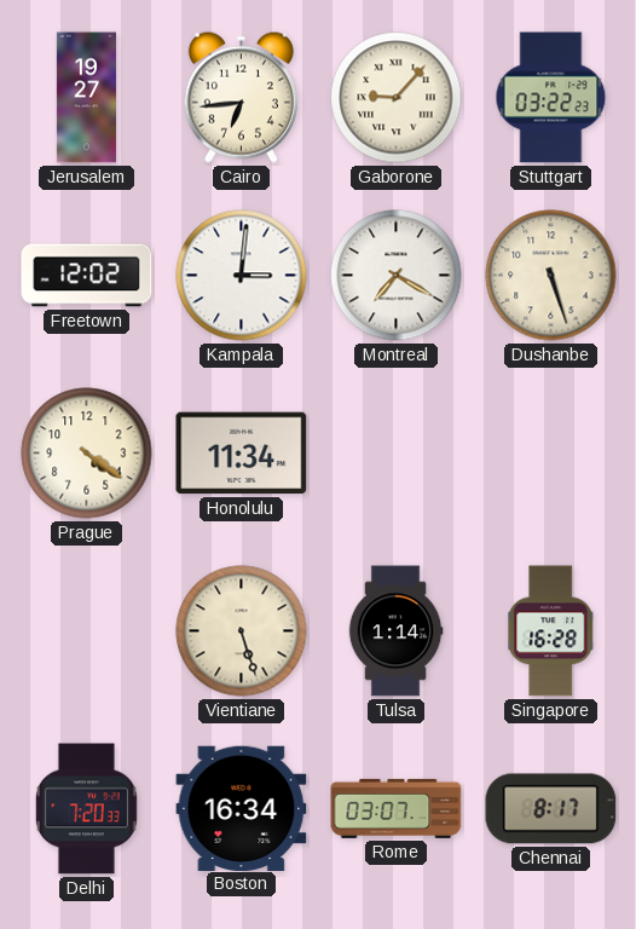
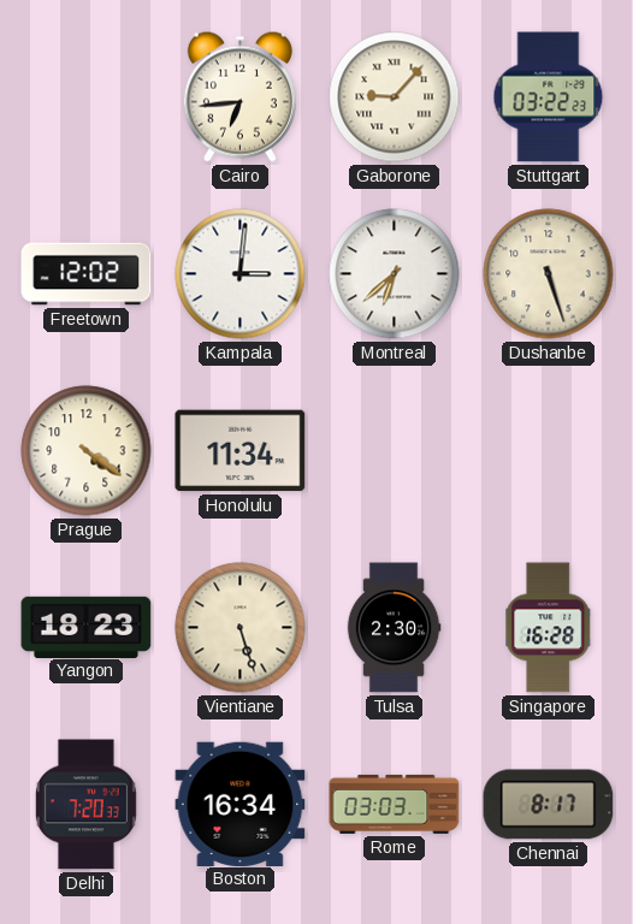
Jerusalem: 19:27 -> none (86, 98)
Montreal: 7:20 -> 6:38 (395, 274)
Yangon: none -> 18:23 (87, 627)
Tulsa: 1:14 -> 2:30 (394, 628)
Rome: 03:07 -> 03:03 (395, 804)
